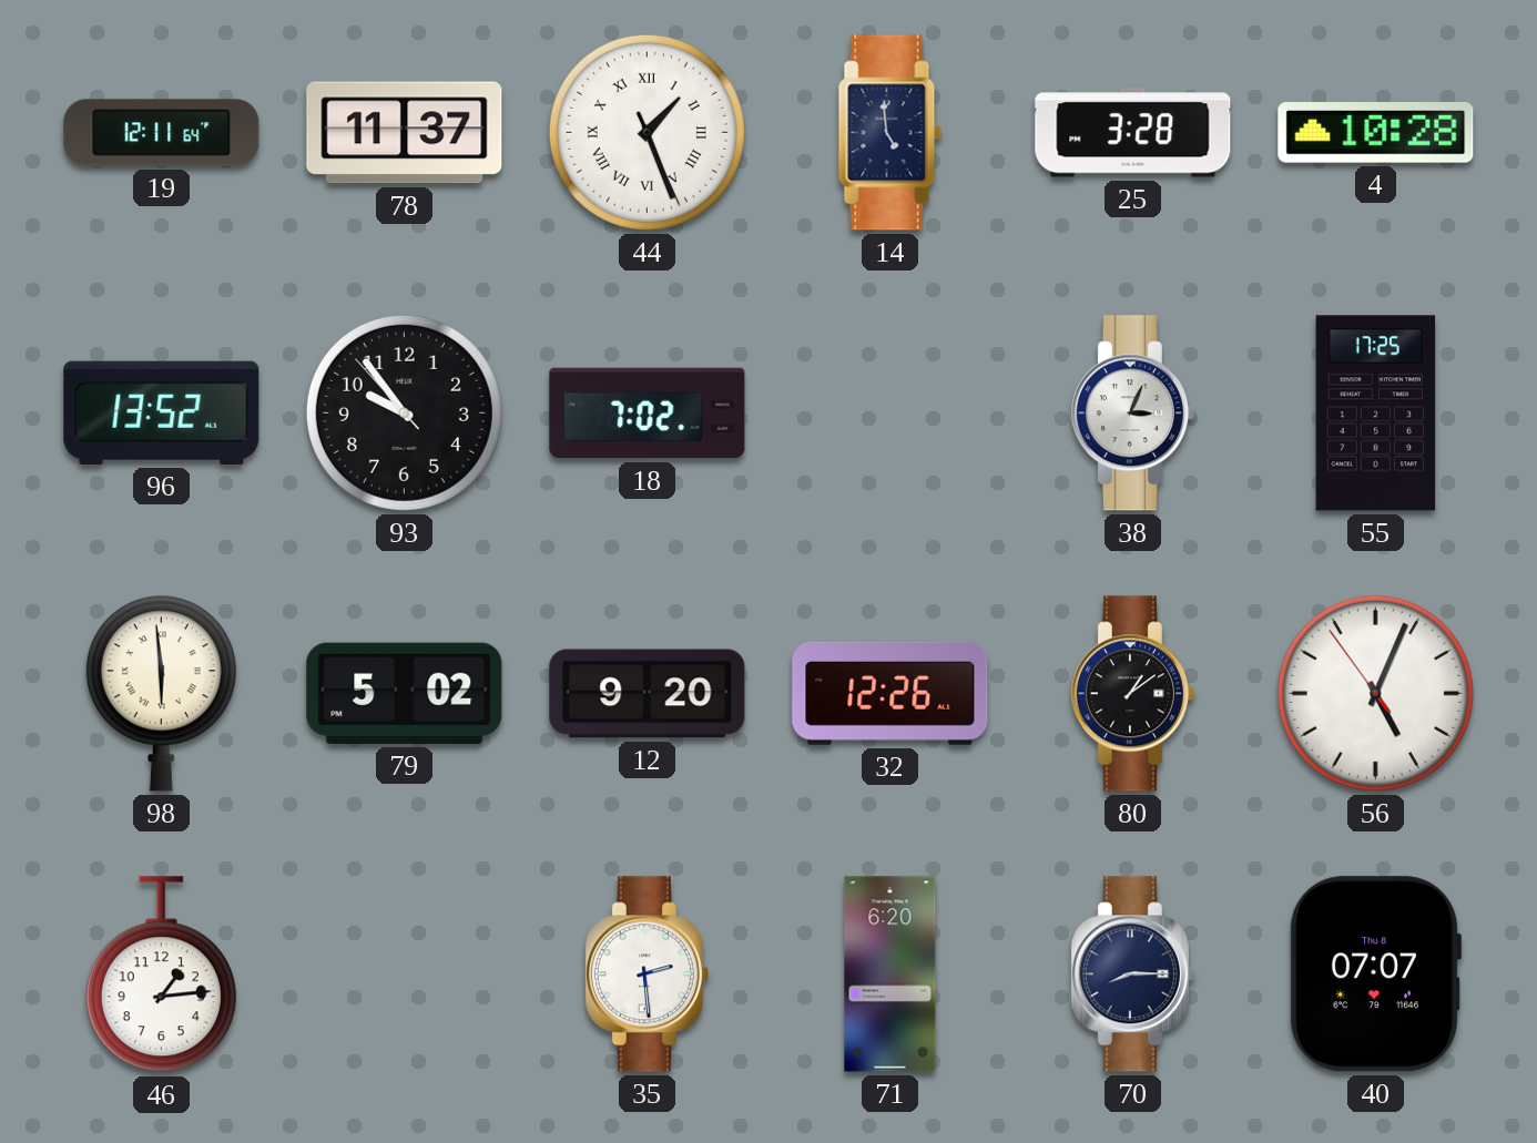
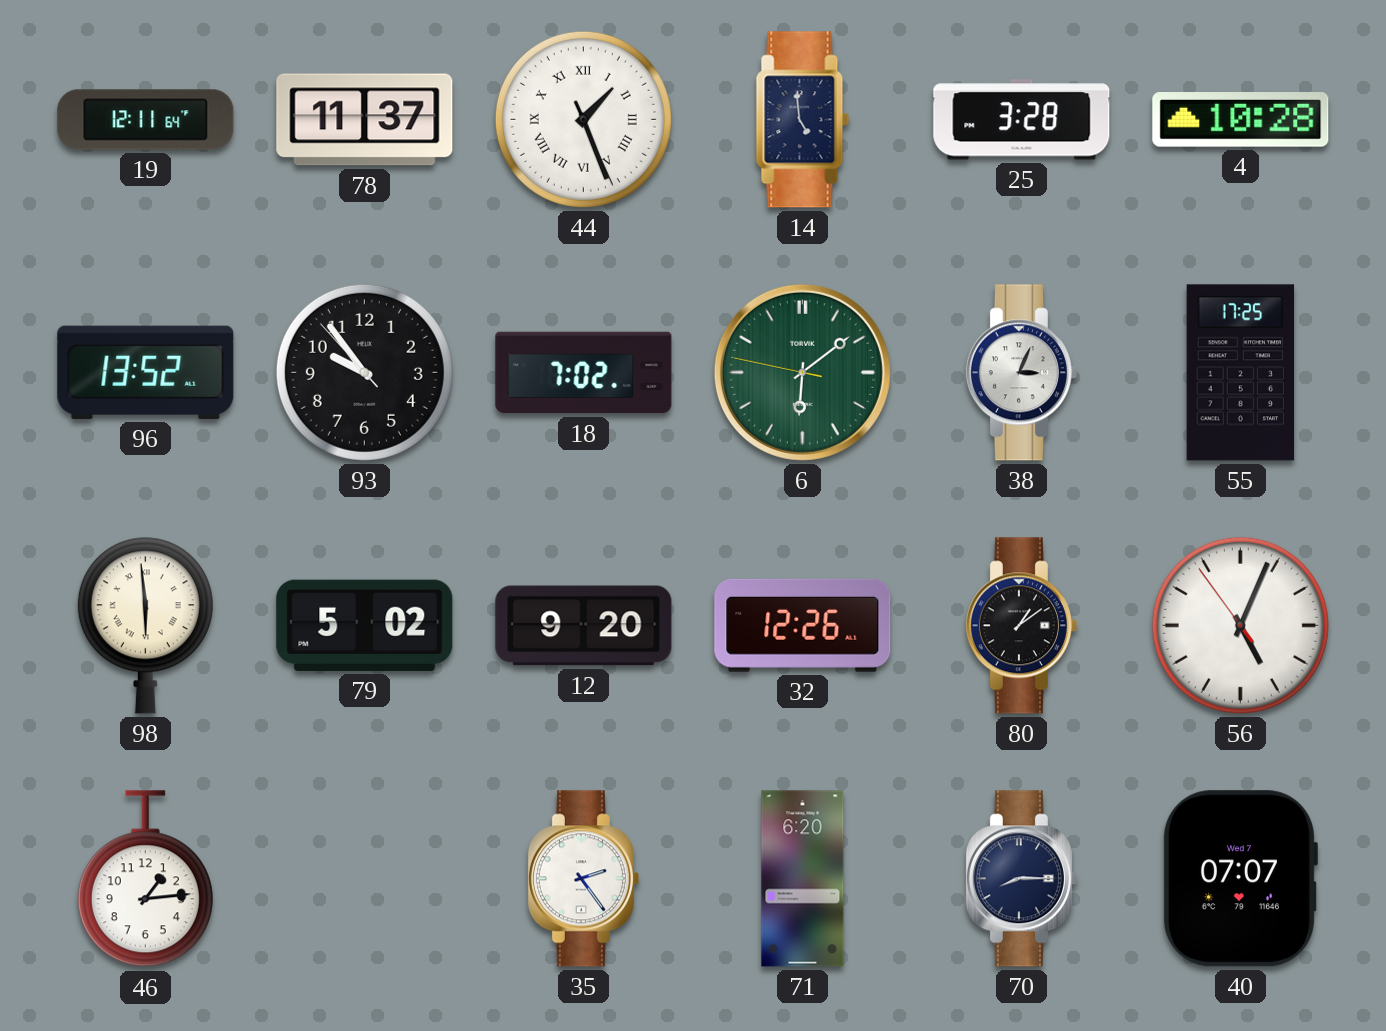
6: none -> 6:08 (802, 372)
35: 2:29 -> 2:24 (583, 879)
40 date: Thu 8 -> Wed 7 (1240, 879)
